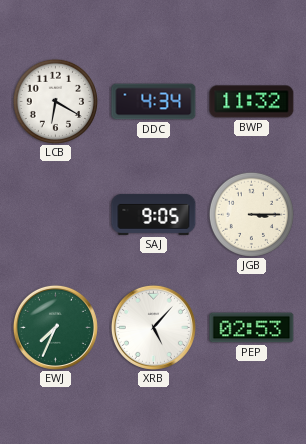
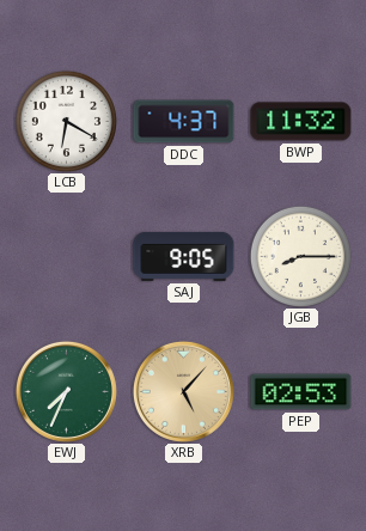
DDC: 4:34 -> 4:37 (184, 122)
JGB: 3:15 -> 8:15 (300, 256)
XRB dial: white -> champagne (183, 391)
